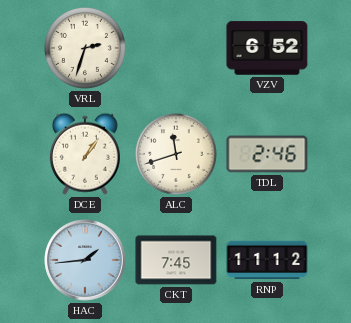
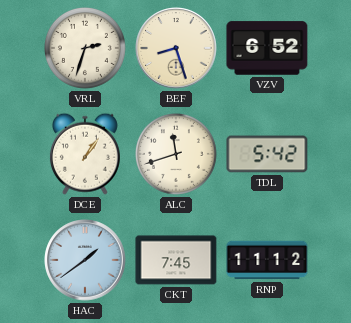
BEF: none -> 8:27 (176, 48)
TDL: 2:46 -> 5:42 (267, 154)
HAC: 1:44 -> 1:39 (85, 260)
